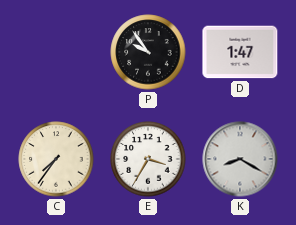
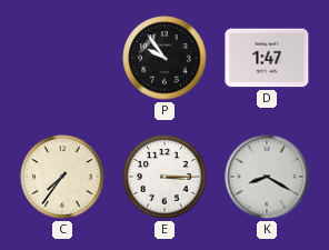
E: 3:35 -> 3:15 (164, 177)
